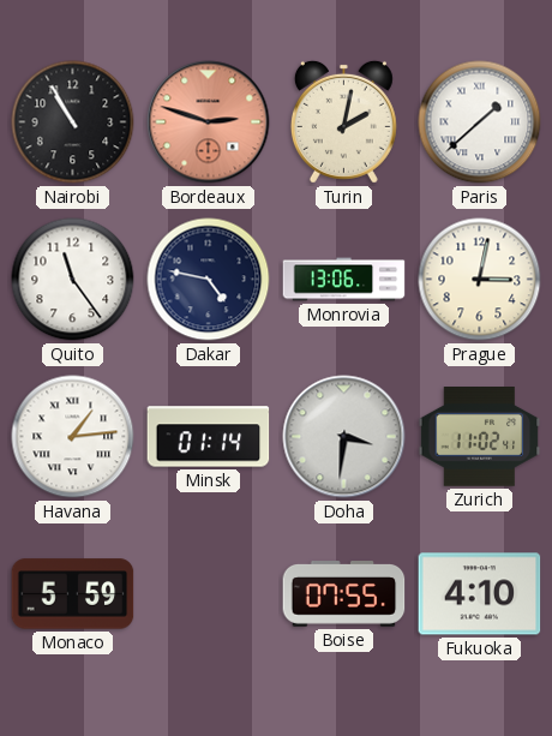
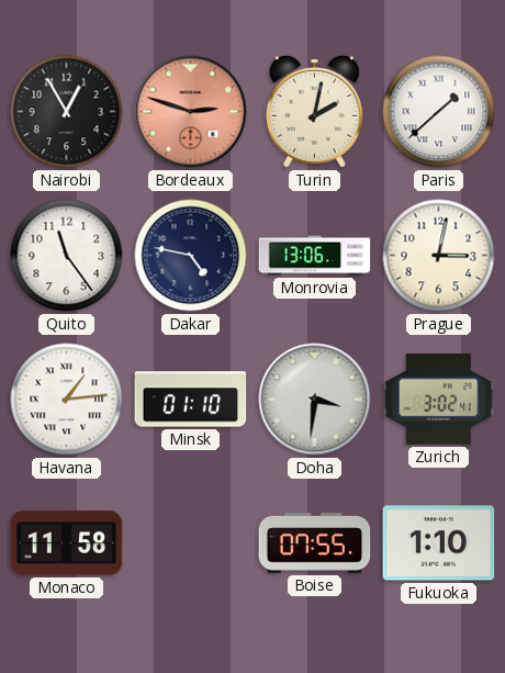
Nairobi: 10:55 -> 12:55 (67, 112)
Minsk: 01:14 -> 01:10 (191, 400)
Zurich: 11:02 -> 3:02 (439, 400)
Monaco: 5:59 -> 11:58 (67, 543)
Fukuoka: 4:10 -> 1:10 (439, 543)
